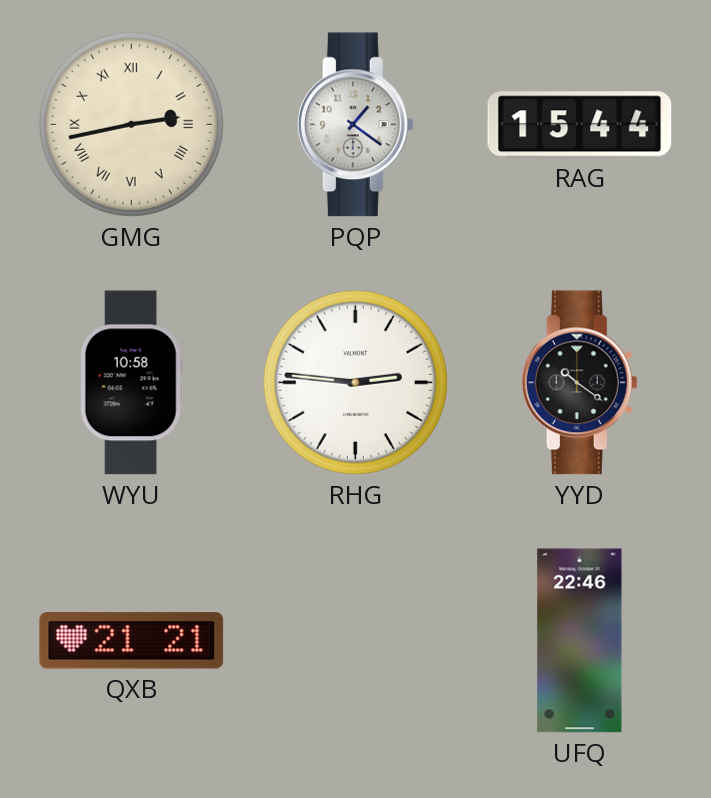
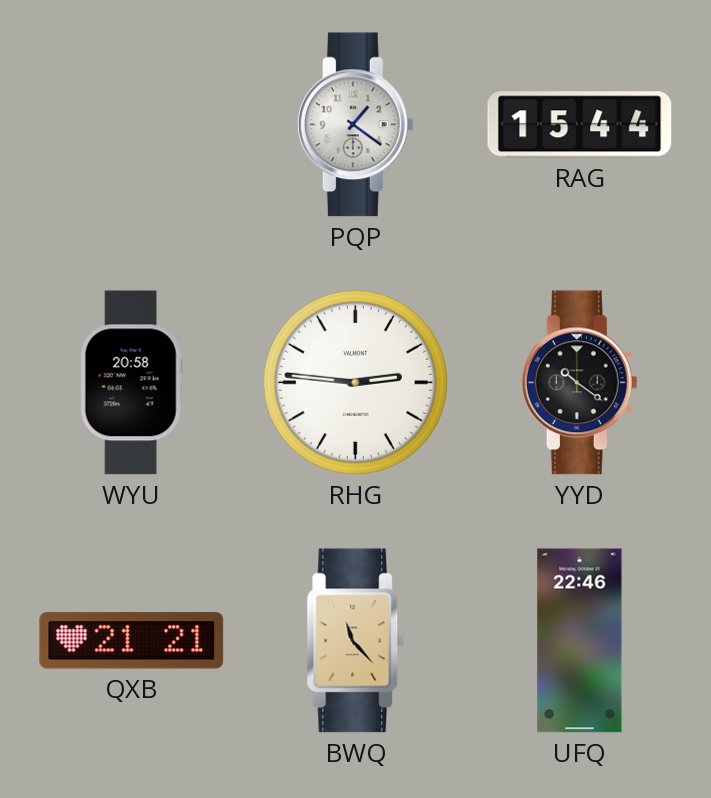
GMG: 2:43 -> none (131, 124)
WYU: 10:58 -> 20:58 (131, 383)
BWQ: none -> 11:23 (356, 641)
